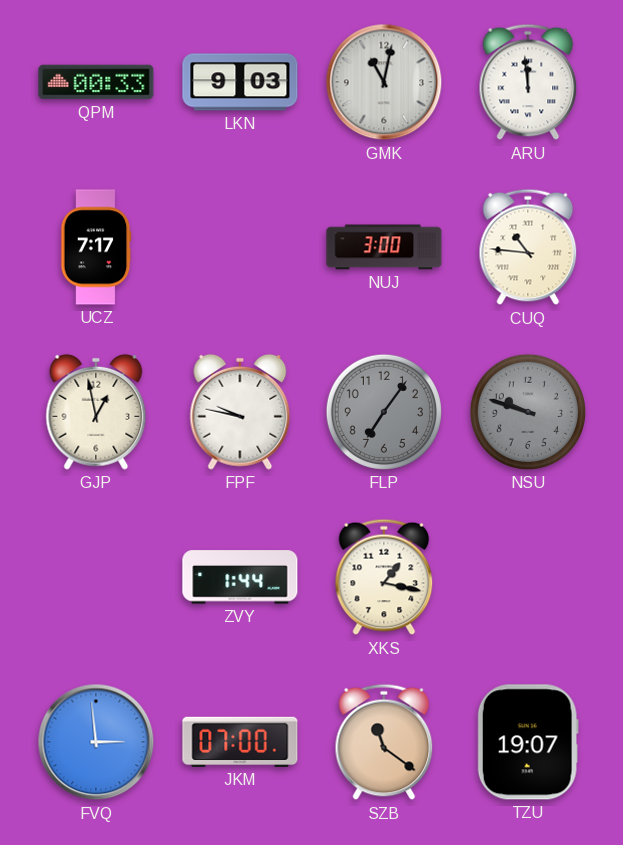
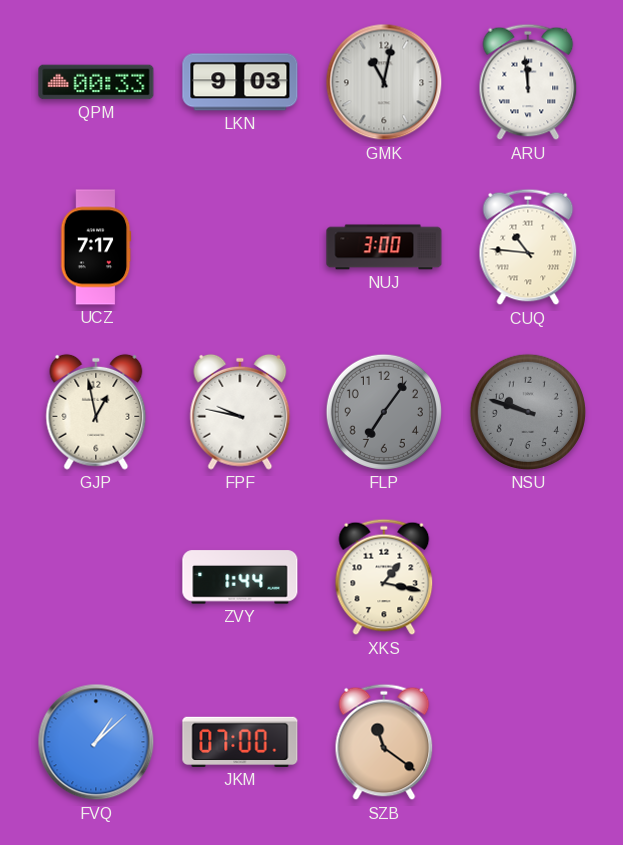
FVQ: 2:59 -> 1:08 (96, 742)
TZU: 19:07 -> none (528, 742)
